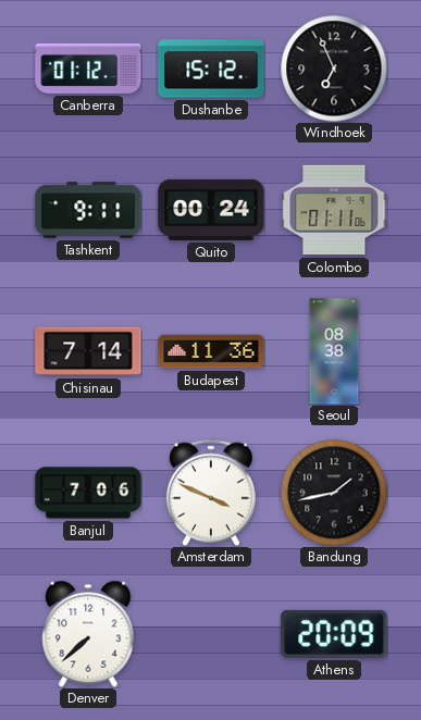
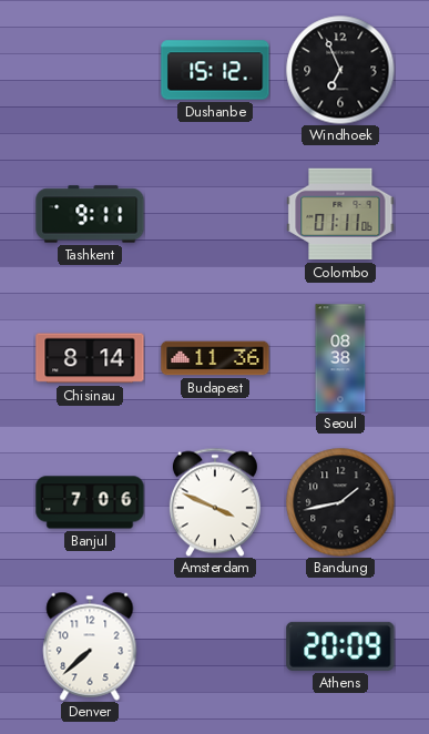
Canberra: 01:12 -> none (88, 69)
Quito: 00:24 -> none (211, 210)
Chisinau: 7:14 -> 8:14 (90, 358)
